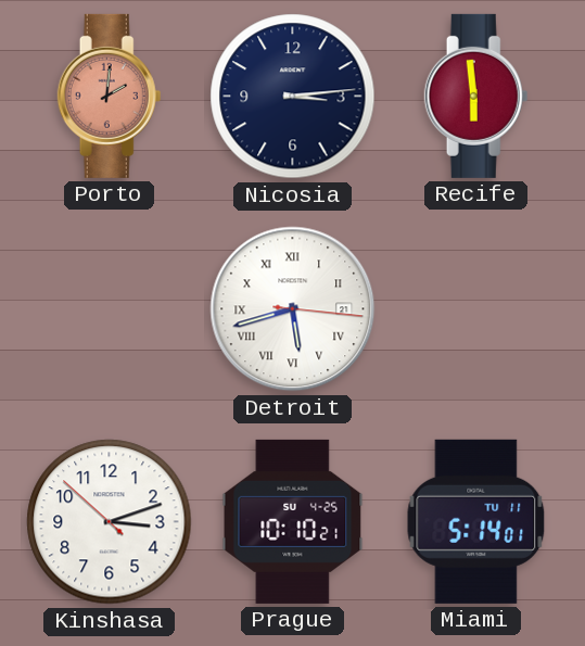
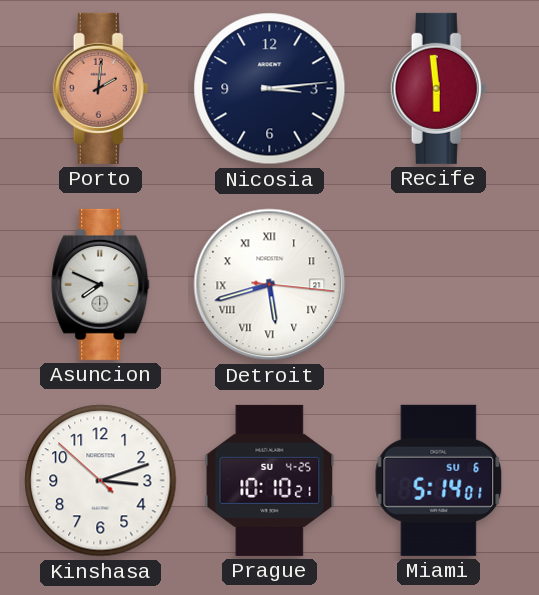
Asuncion: none -> 7:49 (101, 284)
Miami date: TU 11 -> SU 6 (439, 480)
